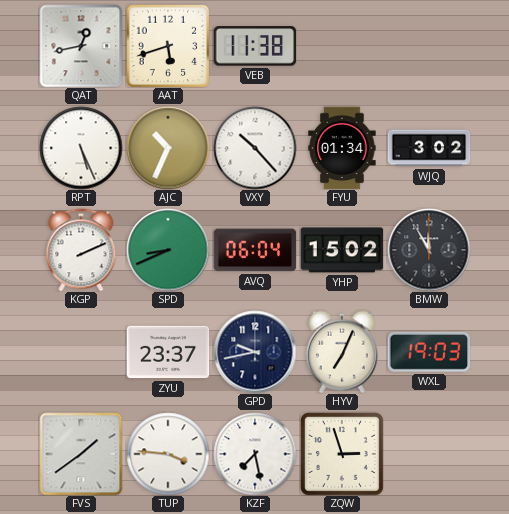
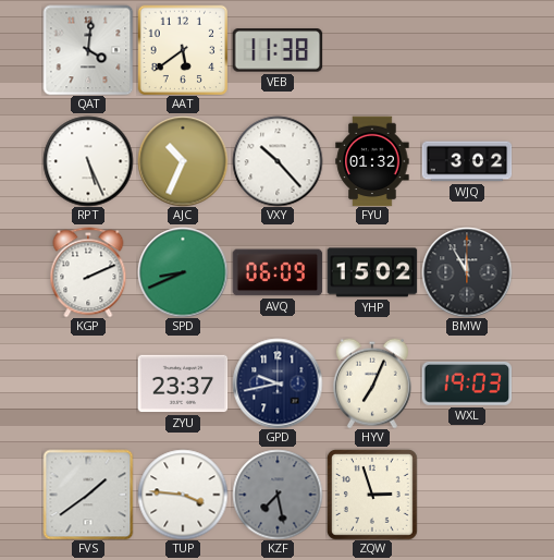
QAT: 12:43 -> 4:01 (88, 50)
AAT: 5:42 -> 5:39 (183, 50)
FYU: 01:34 -> 01:32 (372, 161)
AVQ: 06:04 -> 06:09 (278, 272)
KZF dial: white -> grey (278, 495)
